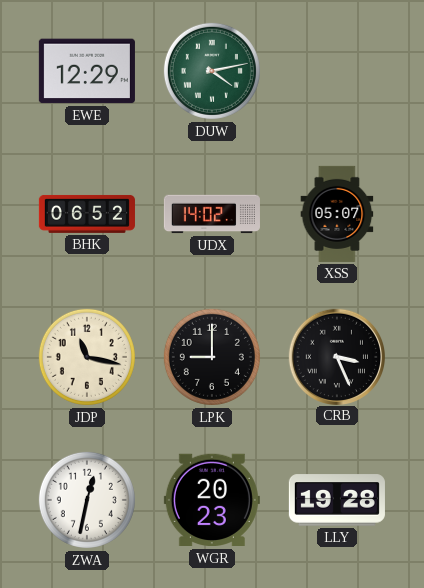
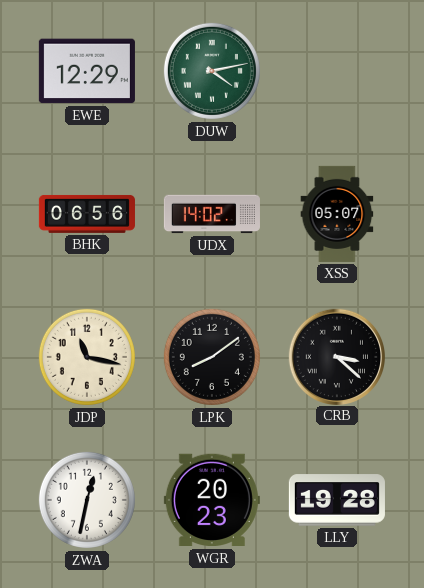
BHK: 06:52 -> 06:56 (87, 214)
LPK: 9:00 -> 8:09 (212, 357)
CRB: 3:26 -> 3:22 (336, 356)
